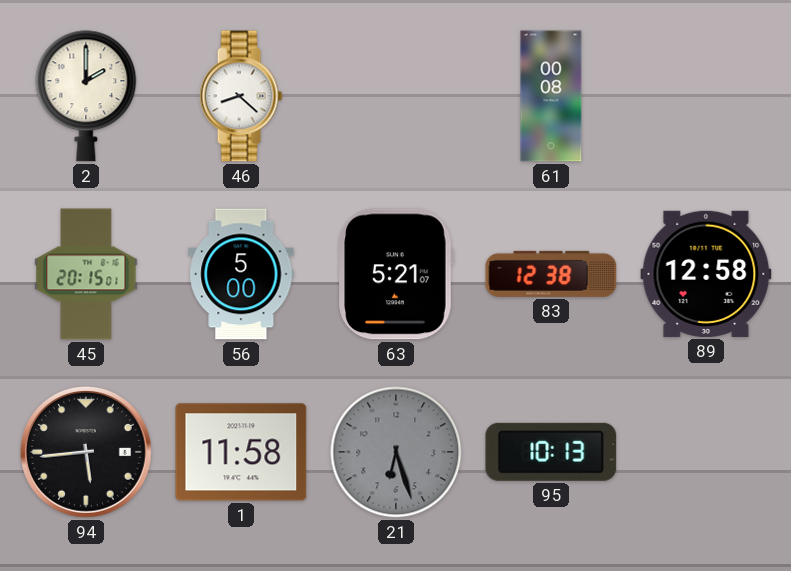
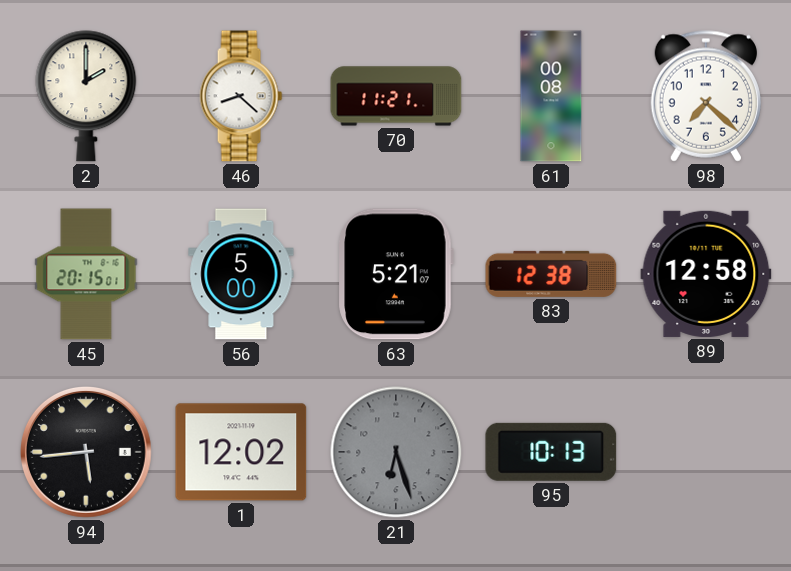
70: none -> 11:21 (396, 96)
98: none -> 7:22 (706, 96)
1: 11:58 -> 12:02 (241, 452)
